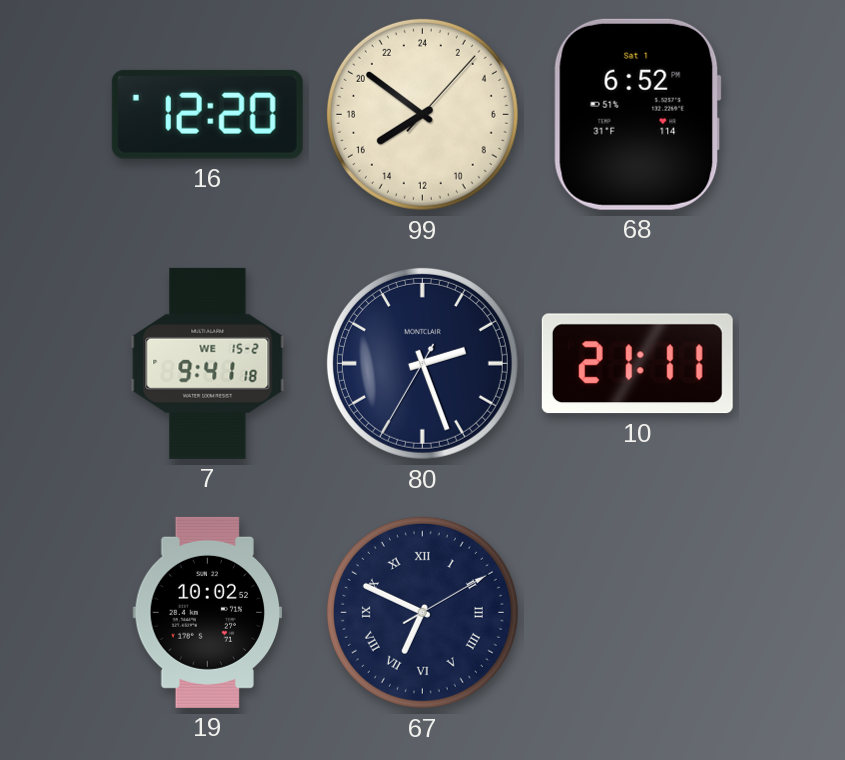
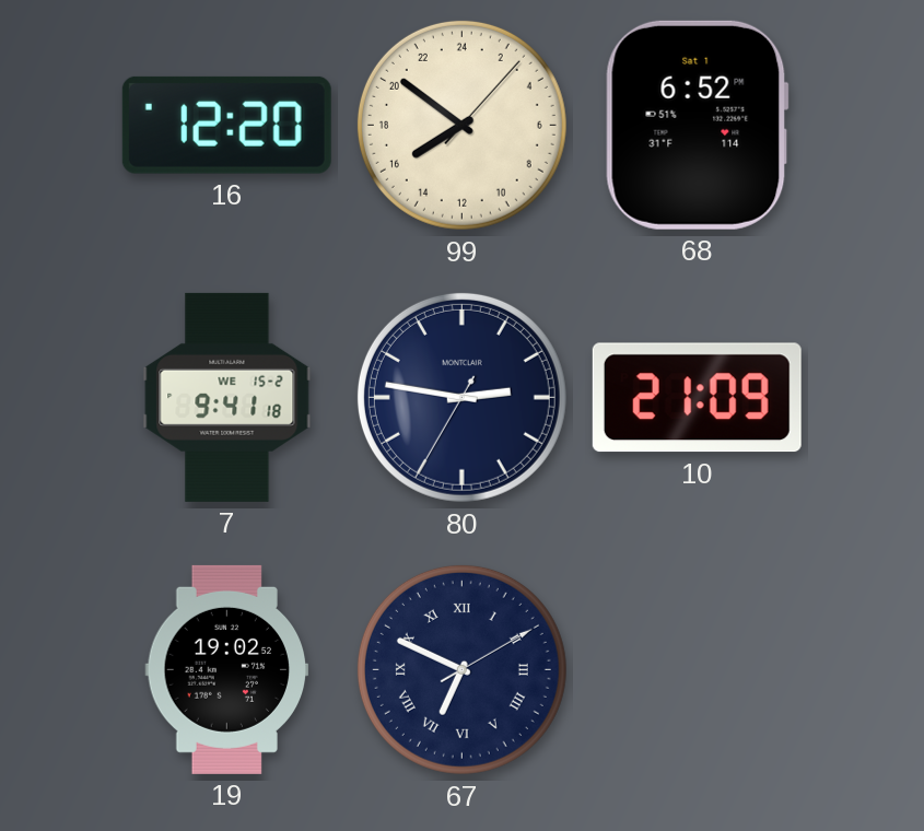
80: 2:26 -> 2:46 (461, 397)
10: 21:11 -> 21:09 (697, 398)
19: 10:02 -> 19:02 (227, 669)
